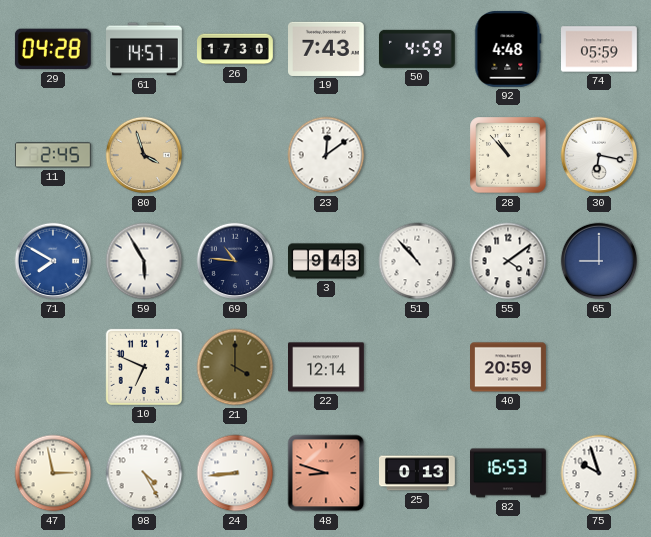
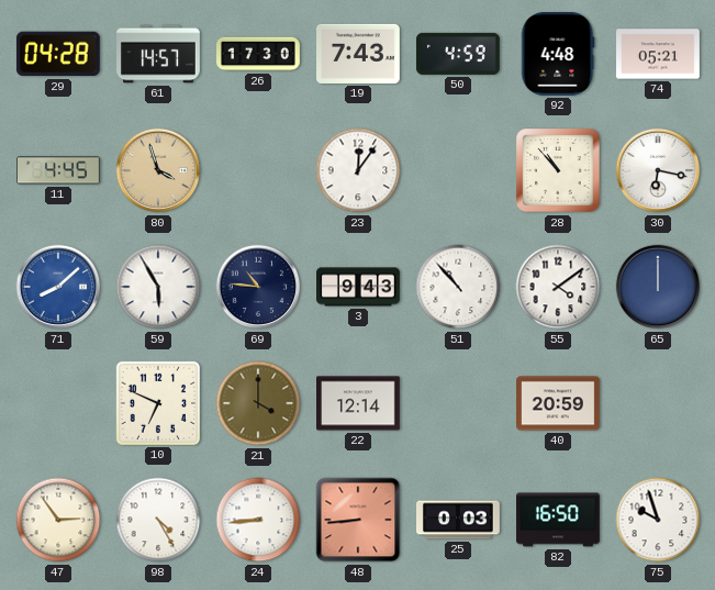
74: 05:59 -> 05:21 (659, 54)
11: 2:45 -> 4:45 (58, 170)
23: 12:09 -> 12:06 (358, 170)
71: 7:50 -> 8:08 (58, 287)
65: 9:00 -> 12:00 (658, 287)
47: 2:58 -> 2:54 (58, 520)
48: 8:48 -> 8:44 (358, 520)
25: 0:13 -> 0:03 (459, 520)
82: 16:53 -> 16:50 (559, 520)
